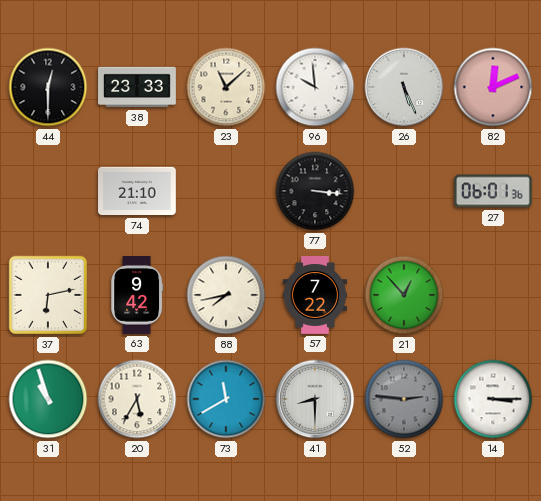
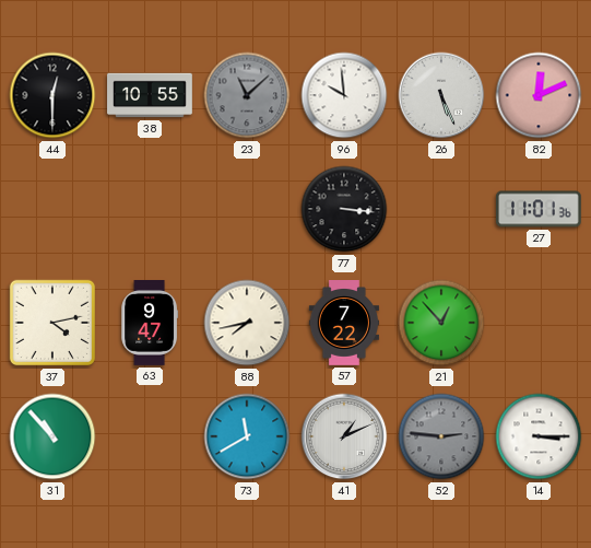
38: 23:33 -> 10:55 (150, 95)
23 dial: cream -> grey (247, 95)
74: 21:10 -> none (138, 191)
27: 06:01 -> 11:01 (540, 209)
37: 6:13 -> 4:13 (52, 323)
63: 9:42 -> 9:47 (150, 324)
31: 10:57 -> 10:53 (52, 436)
20: 5:35 -> none (137, 399)
41: 8:30 -> 1:11 (344, 436)
